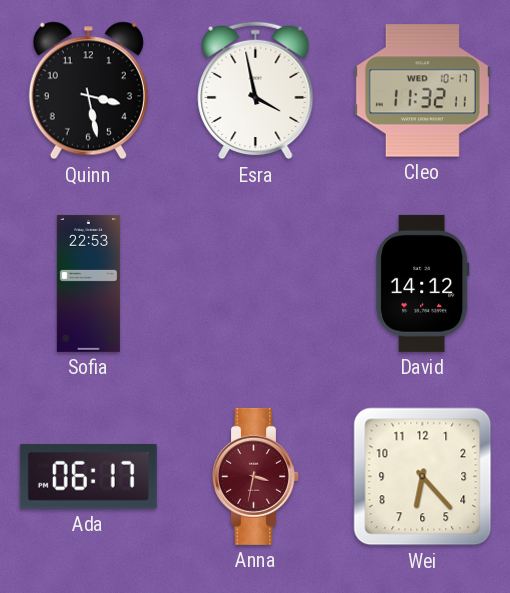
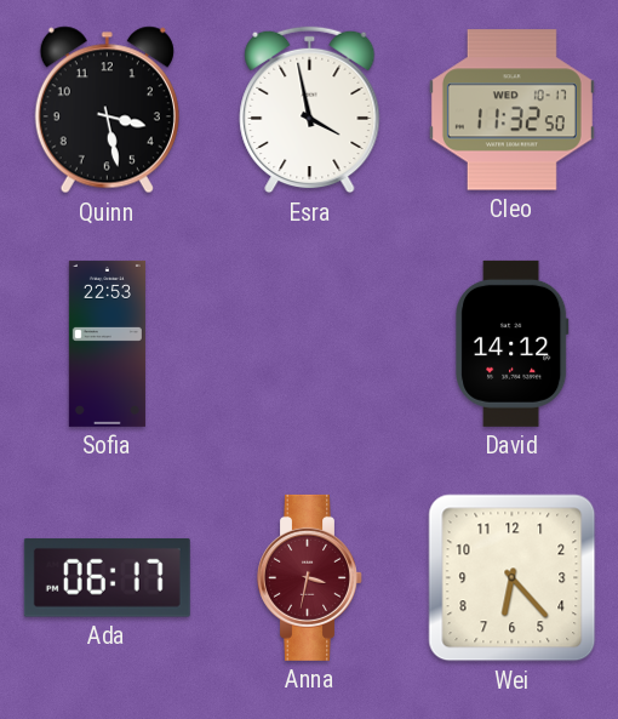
Cleo: 11:32:11 -> 11:32:50 (511, 110)
